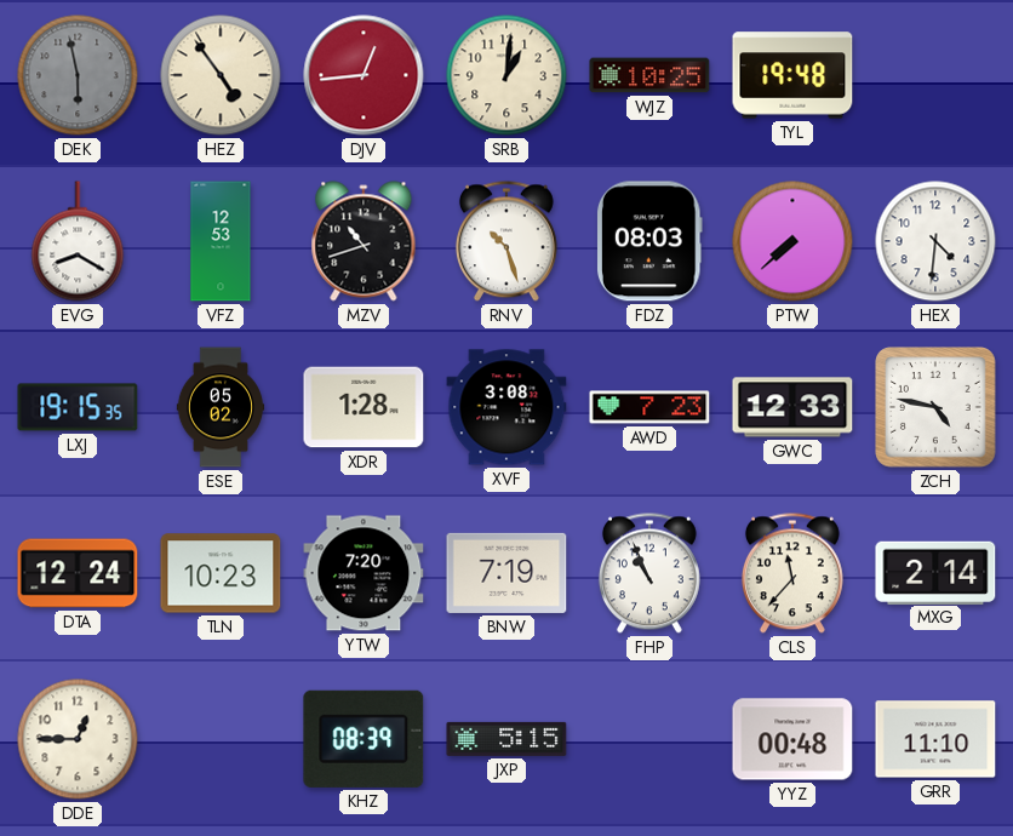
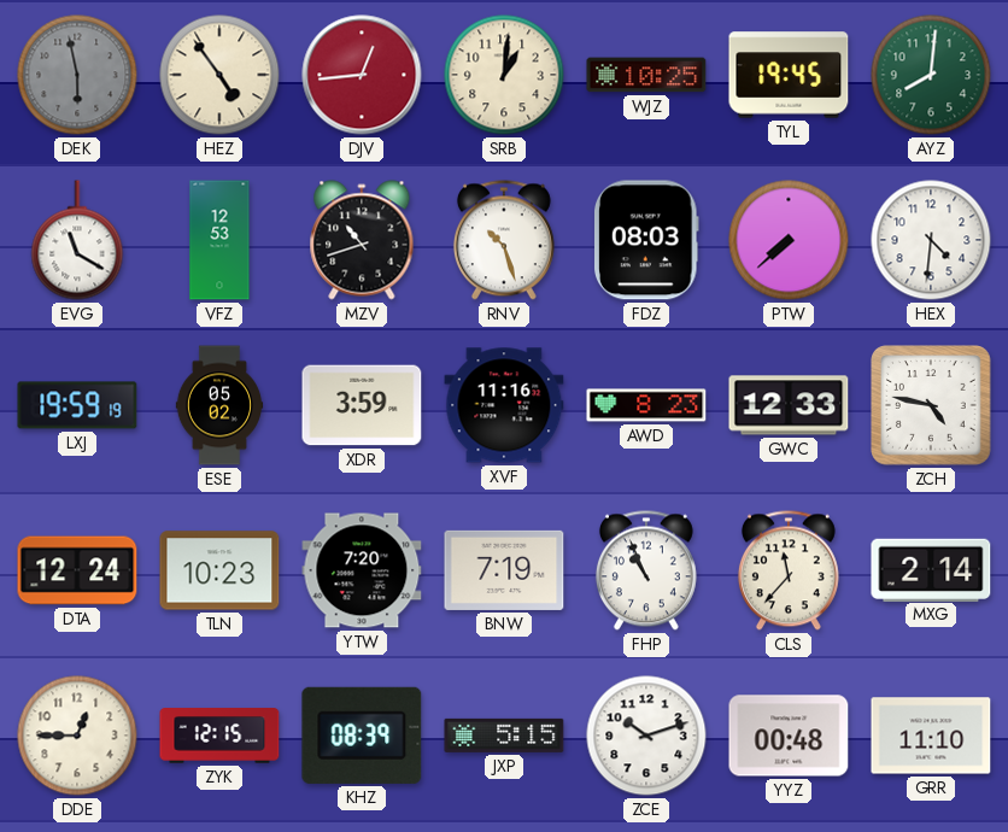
TYL: 19:48 -> 19:45 (789, 75)
AYZ: none -> 8:01 (931, 75)
EVG: 8:20 -> 11:20 (77, 240)
LXJ: 19:15 -> 19:59 (77, 405)
XDR: 1:28 -> 3:59 (362, 405)
XVF: 3:08 -> 11:16 (504, 405)
AWD: 7:23 -> 8:23 (646, 405)
ZYK: none -> 12:15 (219, 736)
ZCE: none -> 10:12 (646, 736)
